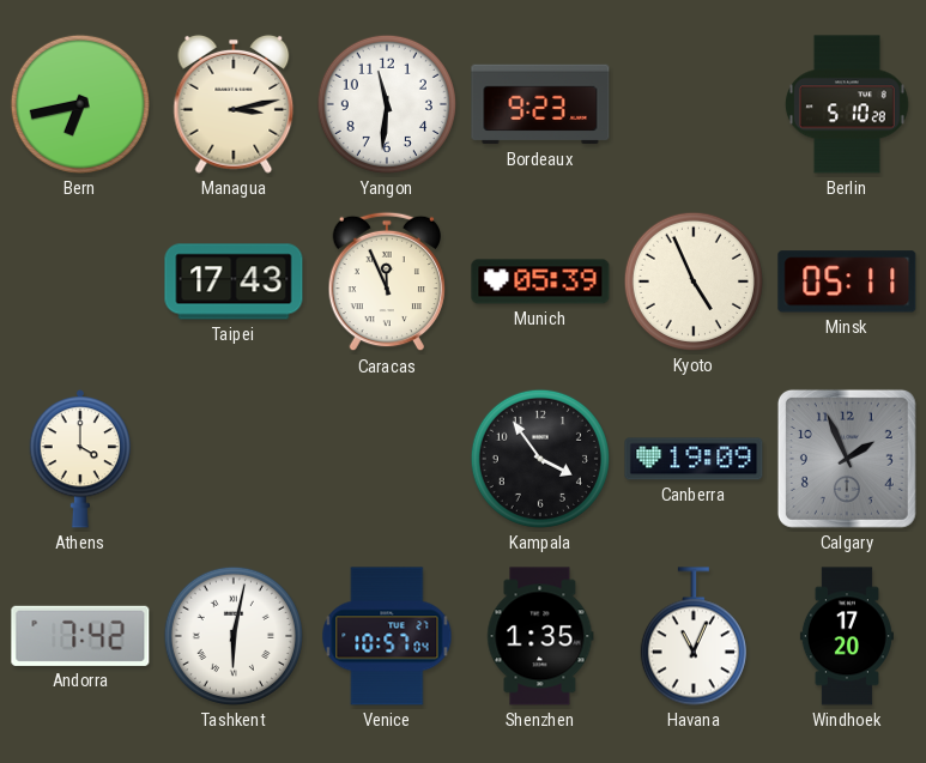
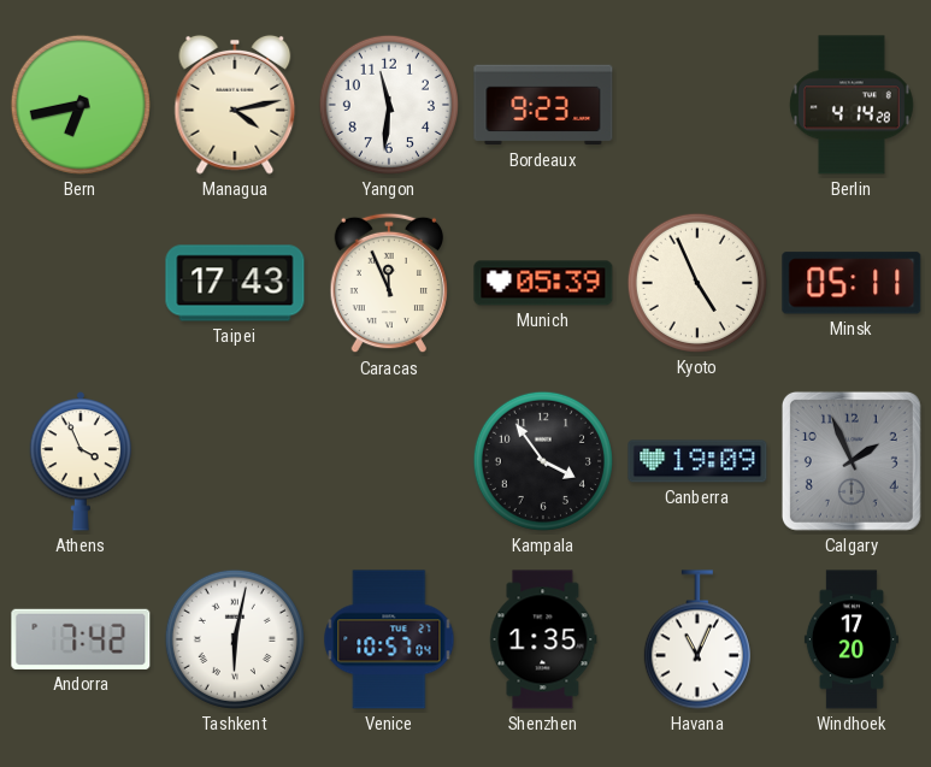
Managua: 3:13 -> 4:13 (235, 105)
Berlin: 5:10 -> 4:14 (852, 105)
Athens: 4:00 -> 3:56 (81, 461)
